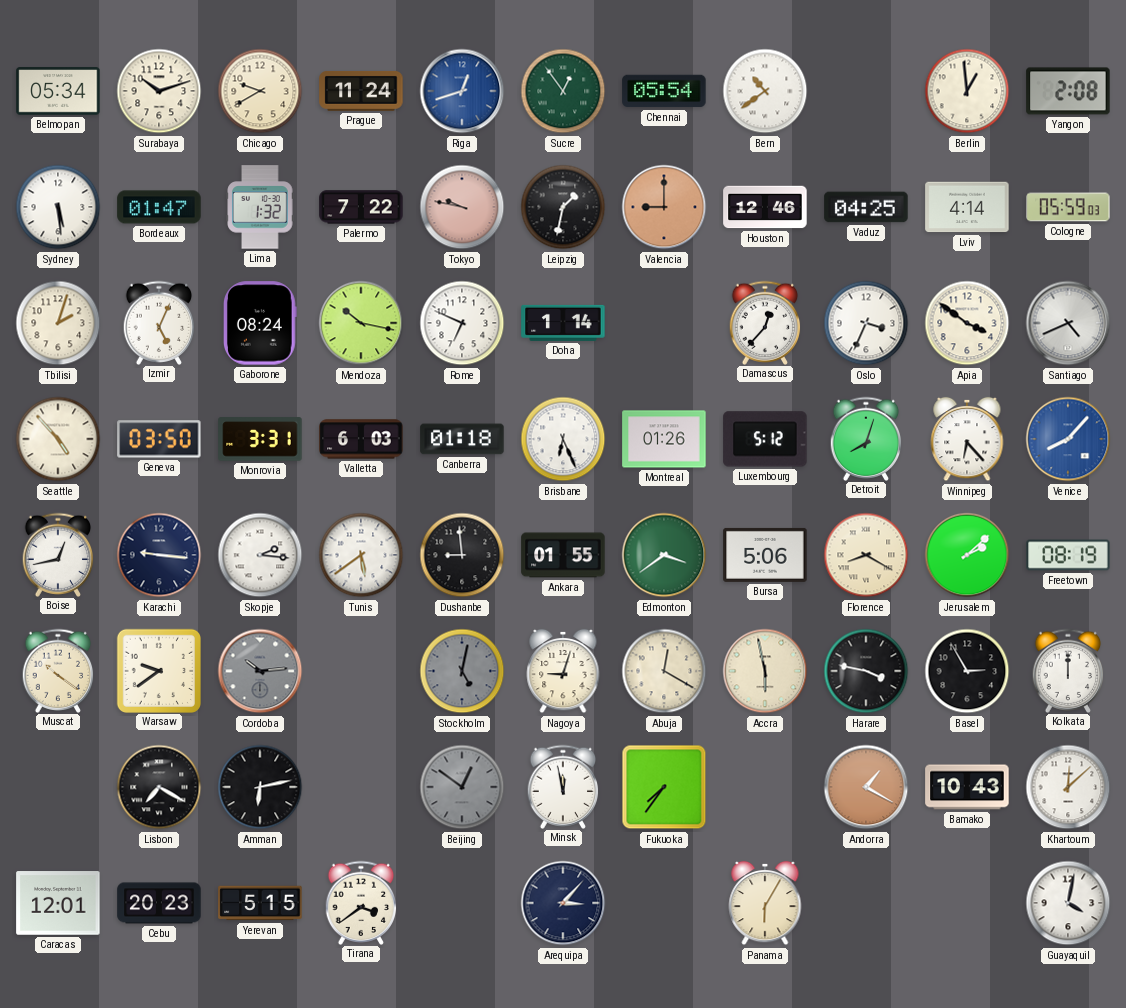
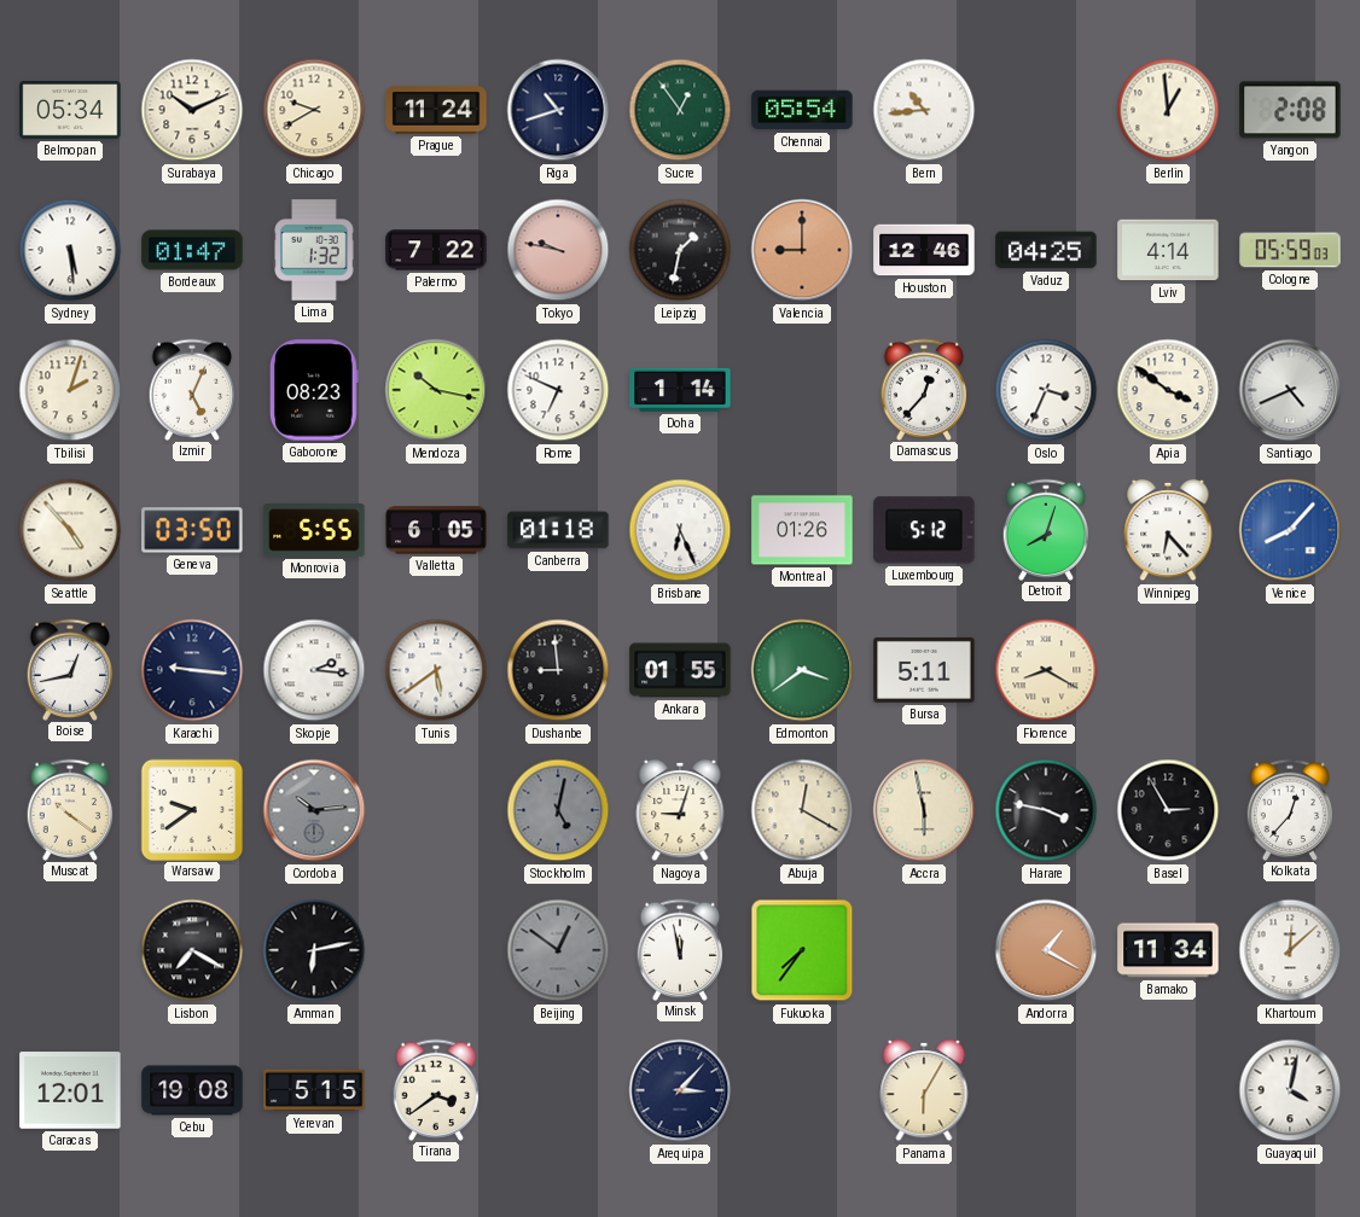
Surabaya: 10:12 -> 10:11 (192, 110)
Riga: 12:42 -> 10:42 (558, 110)
Riga dial: blue -> navy (558, 110)
Bern: 10:39 -> 10:44 (924, 110)
Gaborone: 08:24 -> 08:23 (314, 390)
Monrovia: 3:31 -> 5:55 (314, 530)
Valletta: 6:03 -> 6:05 (436, 530)
Bursa: 5:06 -> 5:11 (924, 670)
Jerusalem: 2:08 -> none (967, 555)
Freetown: 08:19 -> none (1068, 555)
Kolkata: 12:00 -> 12:37 (1290, 809)
Bamako: 10:43 -> 11:34 (1168, 950)
Cebu: 20:23 -> 19:08 (192, 1090)
